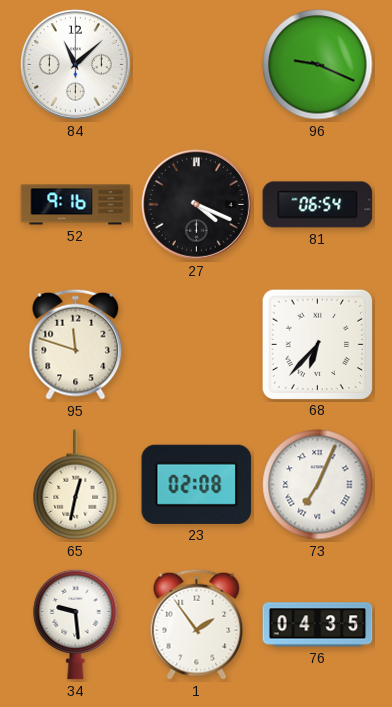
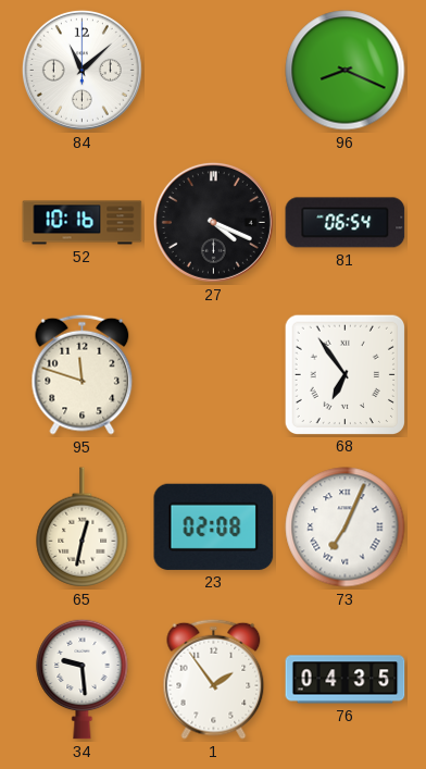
96: 9:19 -> 8:19 (346, 71)
52: 9:16 -> 10:16 (83, 223)
68: 6:37 -> 6:54 (344, 374)
